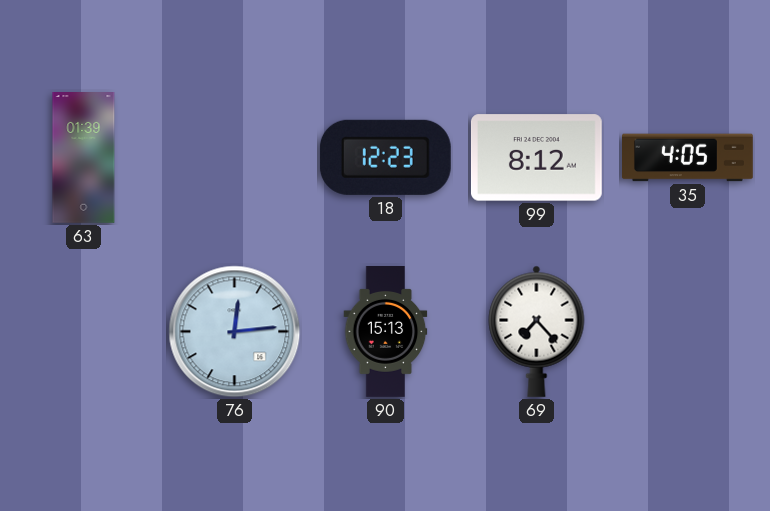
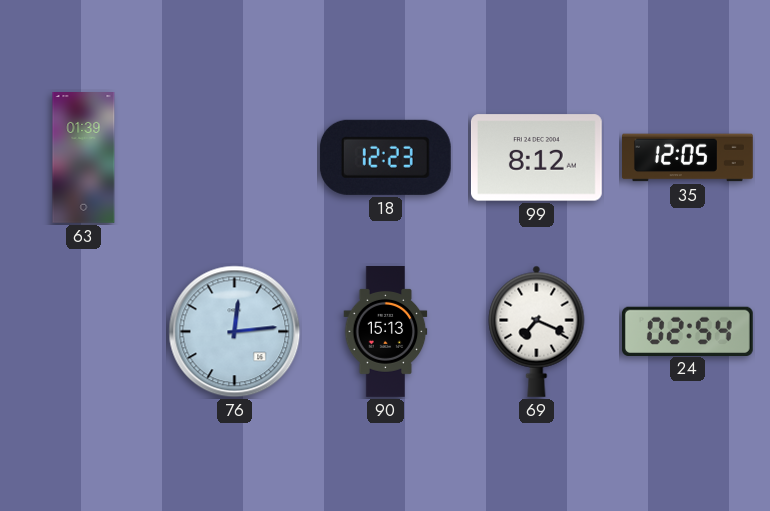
35: 4:05 -> 12:05 (688, 158)
69: 7:23 -> 7:19 (537, 331)
24: none -> 02:54 (687, 331)
